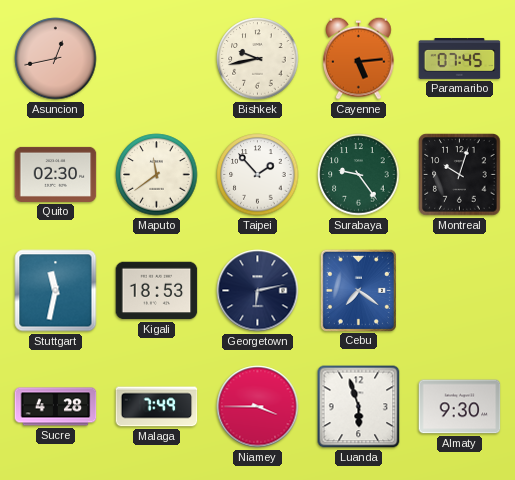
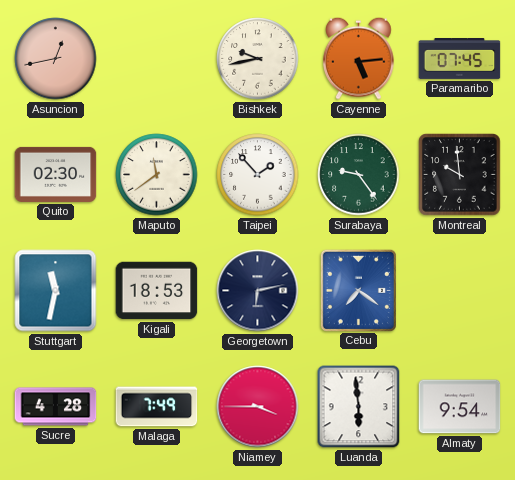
Montreal: 10:03 -> 9:59 (460, 175)
Luanda: 5:57 -> 5:59 (359, 407)
Almaty: 9:30 -> 9:54 (460, 407)
